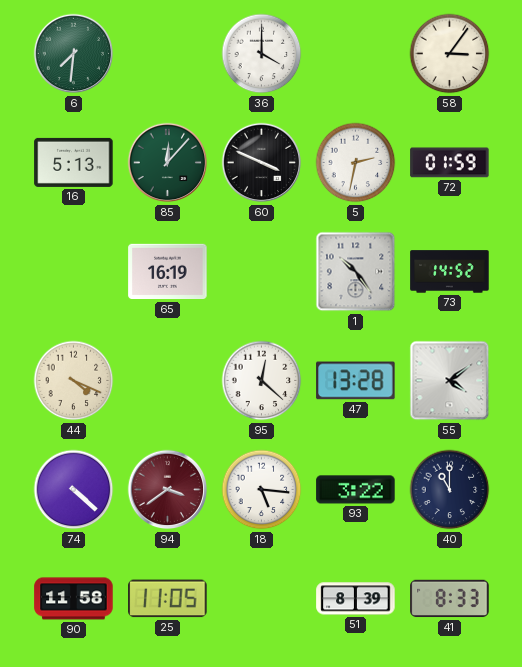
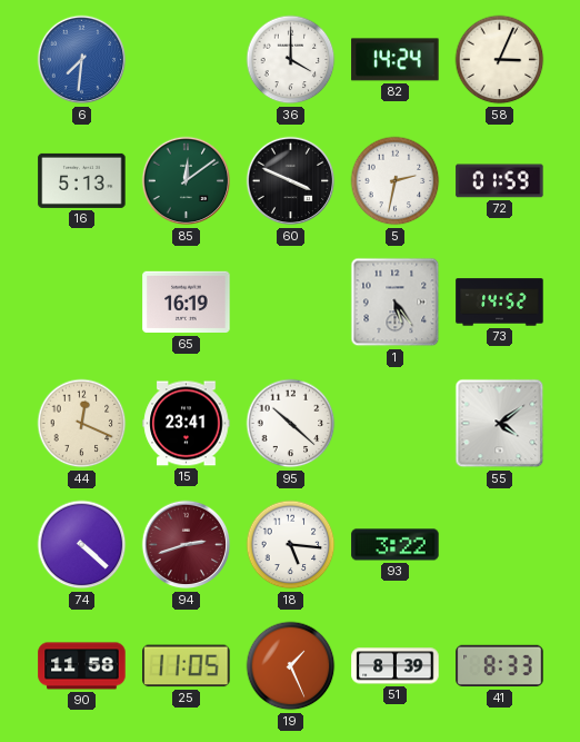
6 dial: green -> blue (82, 60)
82: none -> 14:24 (396, 60)
58: 3:06 -> 3:04 (500, 60)
85: 12:07 -> 12:09 (187, 181)
1: 10:24 -> 5:24 (396, 303)
44: 4:19 -> 12:19 (82, 424)
15: none -> 23:41 (187, 424)
95: 12:22 -> 10:22 (291, 424)
47: 13:28 -> none (356, 381)
94: 3:39 -> 2:42 (187, 545)
40: 11:00 -> none (450, 490)
19: none -> 1:26 (291, 666)
